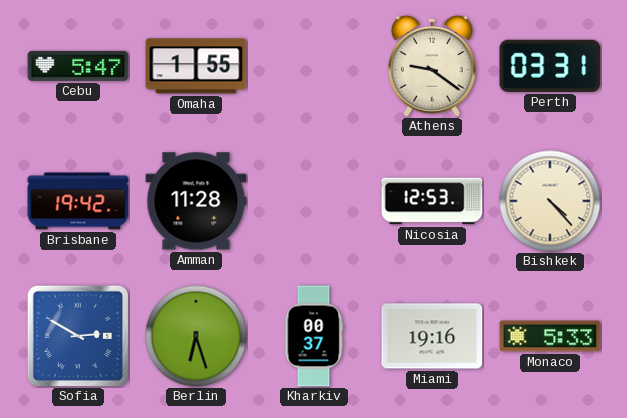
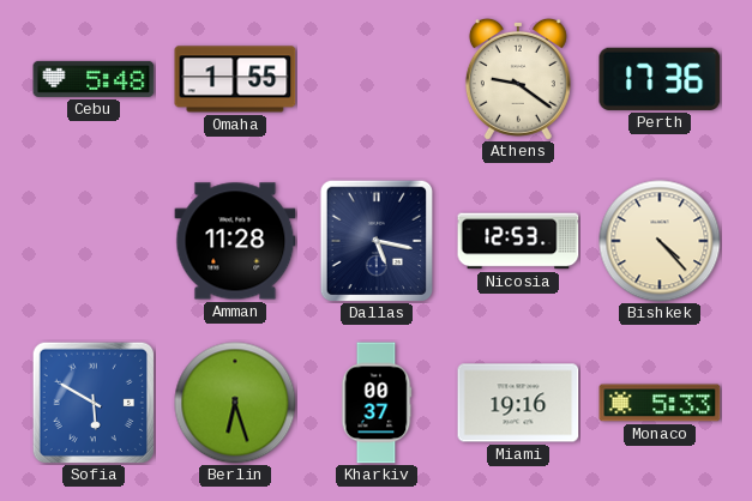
Cebu: 5:47 -> 5:48 (94, 79)
Perth: 03:31 -> 17:36 (660, 79)
Brisbane: 19:42 -> none (78, 201)
Dallas: none -> 5:17 (375, 241)
Sofia: 2:50 -> 5:50 (92, 402)
